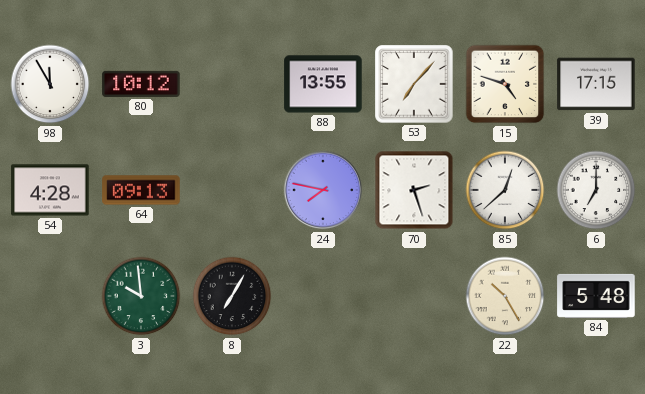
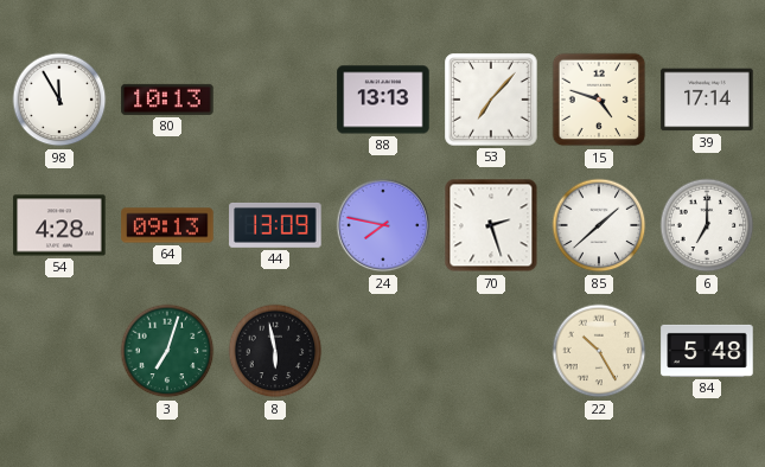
80: 10:12 -> 10:13 (167, 100)
88: 13:55 -> 13:13 (383, 100)
39: 17:15 -> 17:14 (707, 100)
44: none -> 13:09 (275, 225)
85: 12:38 -> 1:38 (599, 225)
3: 9:59 -> 7:03 (167, 351)
8: 7:05 -> 5:58 (275, 351)
